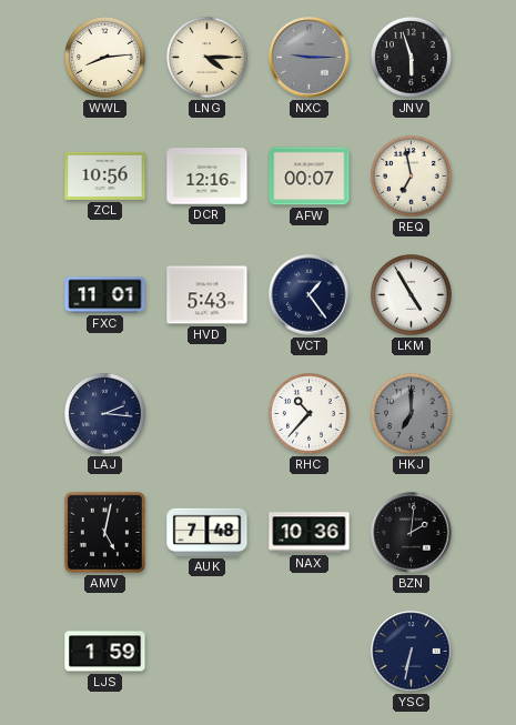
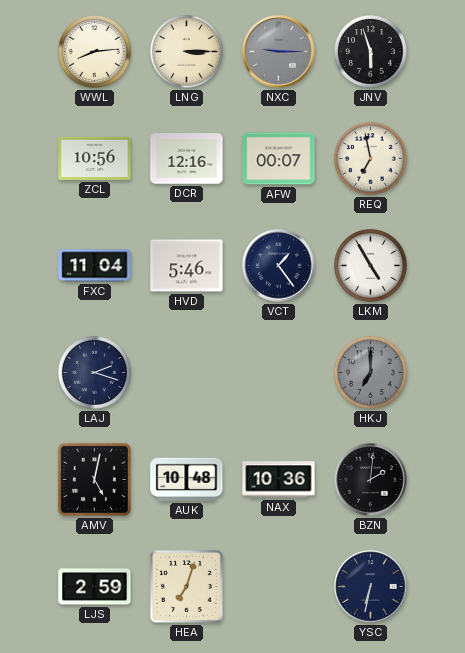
LNG: 4:15 -> 3:15 (187, 52)
FXC: 11:01 -> 11:04 (95, 266)
HVD: 5:43 -> 5:46 (187, 266)
LAJ: 2:16 -> 2:18 (95, 373)
RHC: 10:37 -> none (310, 414)
AUK: 7:48 -> 10:48 (187, 479)
LJS: 1:59 -> 2:59 (95, 587)
HEA: none -> 7:03 (186, 586)
